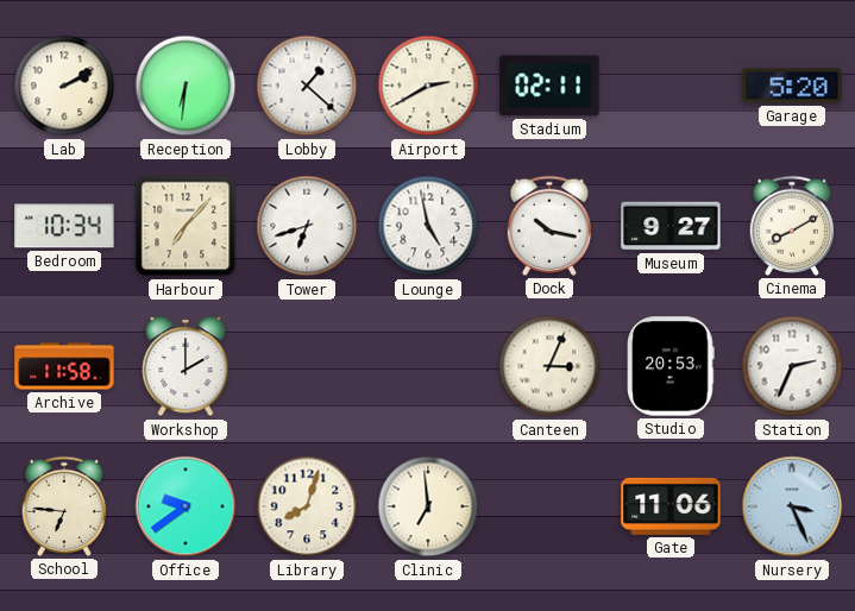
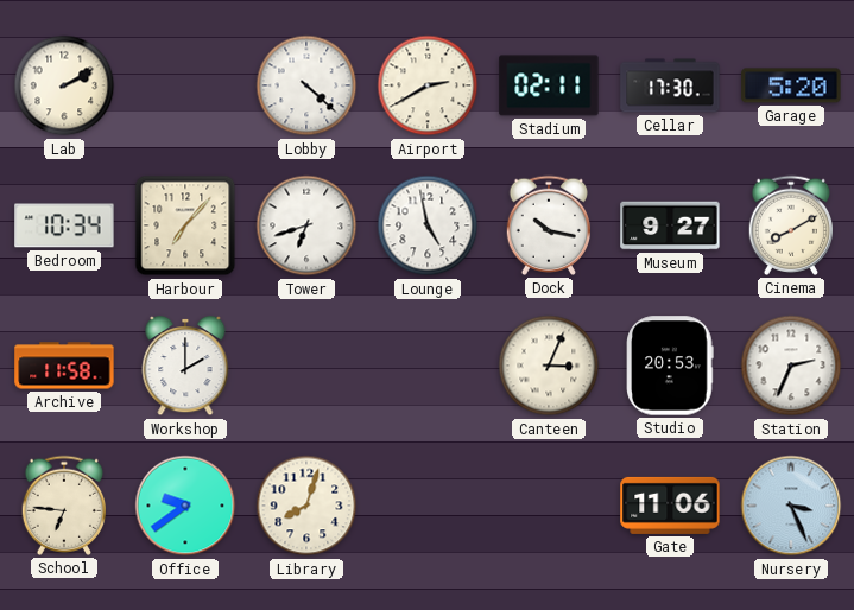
Reception: 6:31 -> none (186, 86)
Lobby: 1:22 -> 4:22 (306, 85)
Cellar: none -> 17:30 (670, 85)
Clinic: 6:59 -> none (428, 506)
